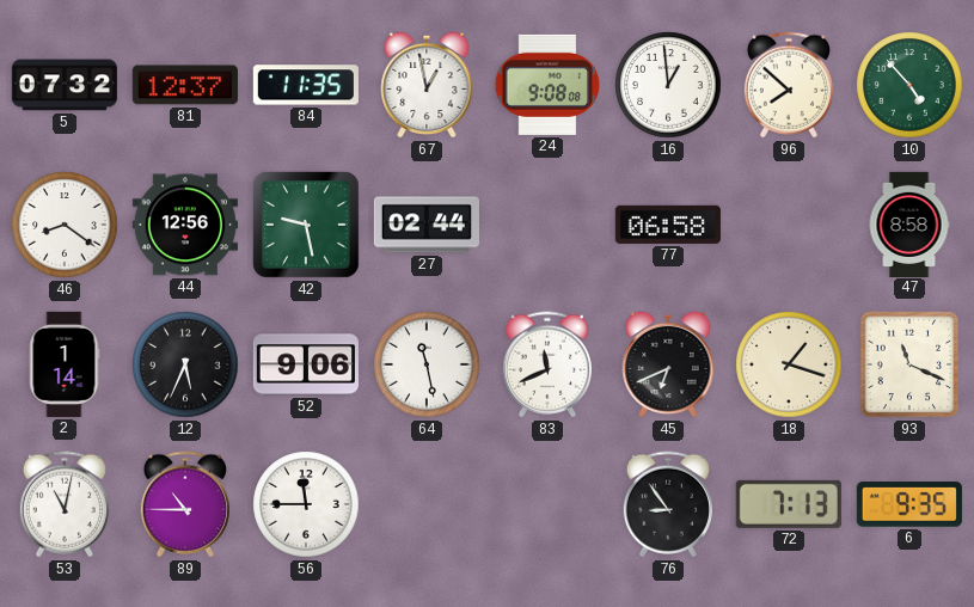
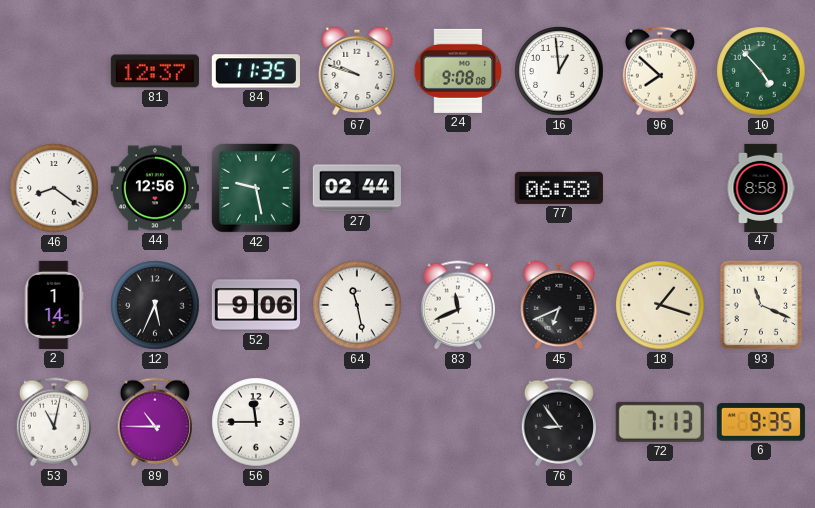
5: 07:32 -> none (65, 85)
67: 12:58 -> 9:48 (357, 71)
